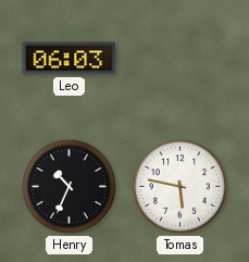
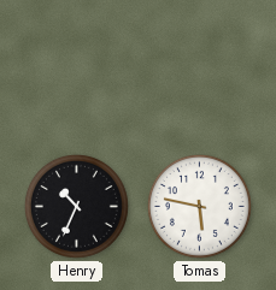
Leo: 06:03 -> none (70, 59)
